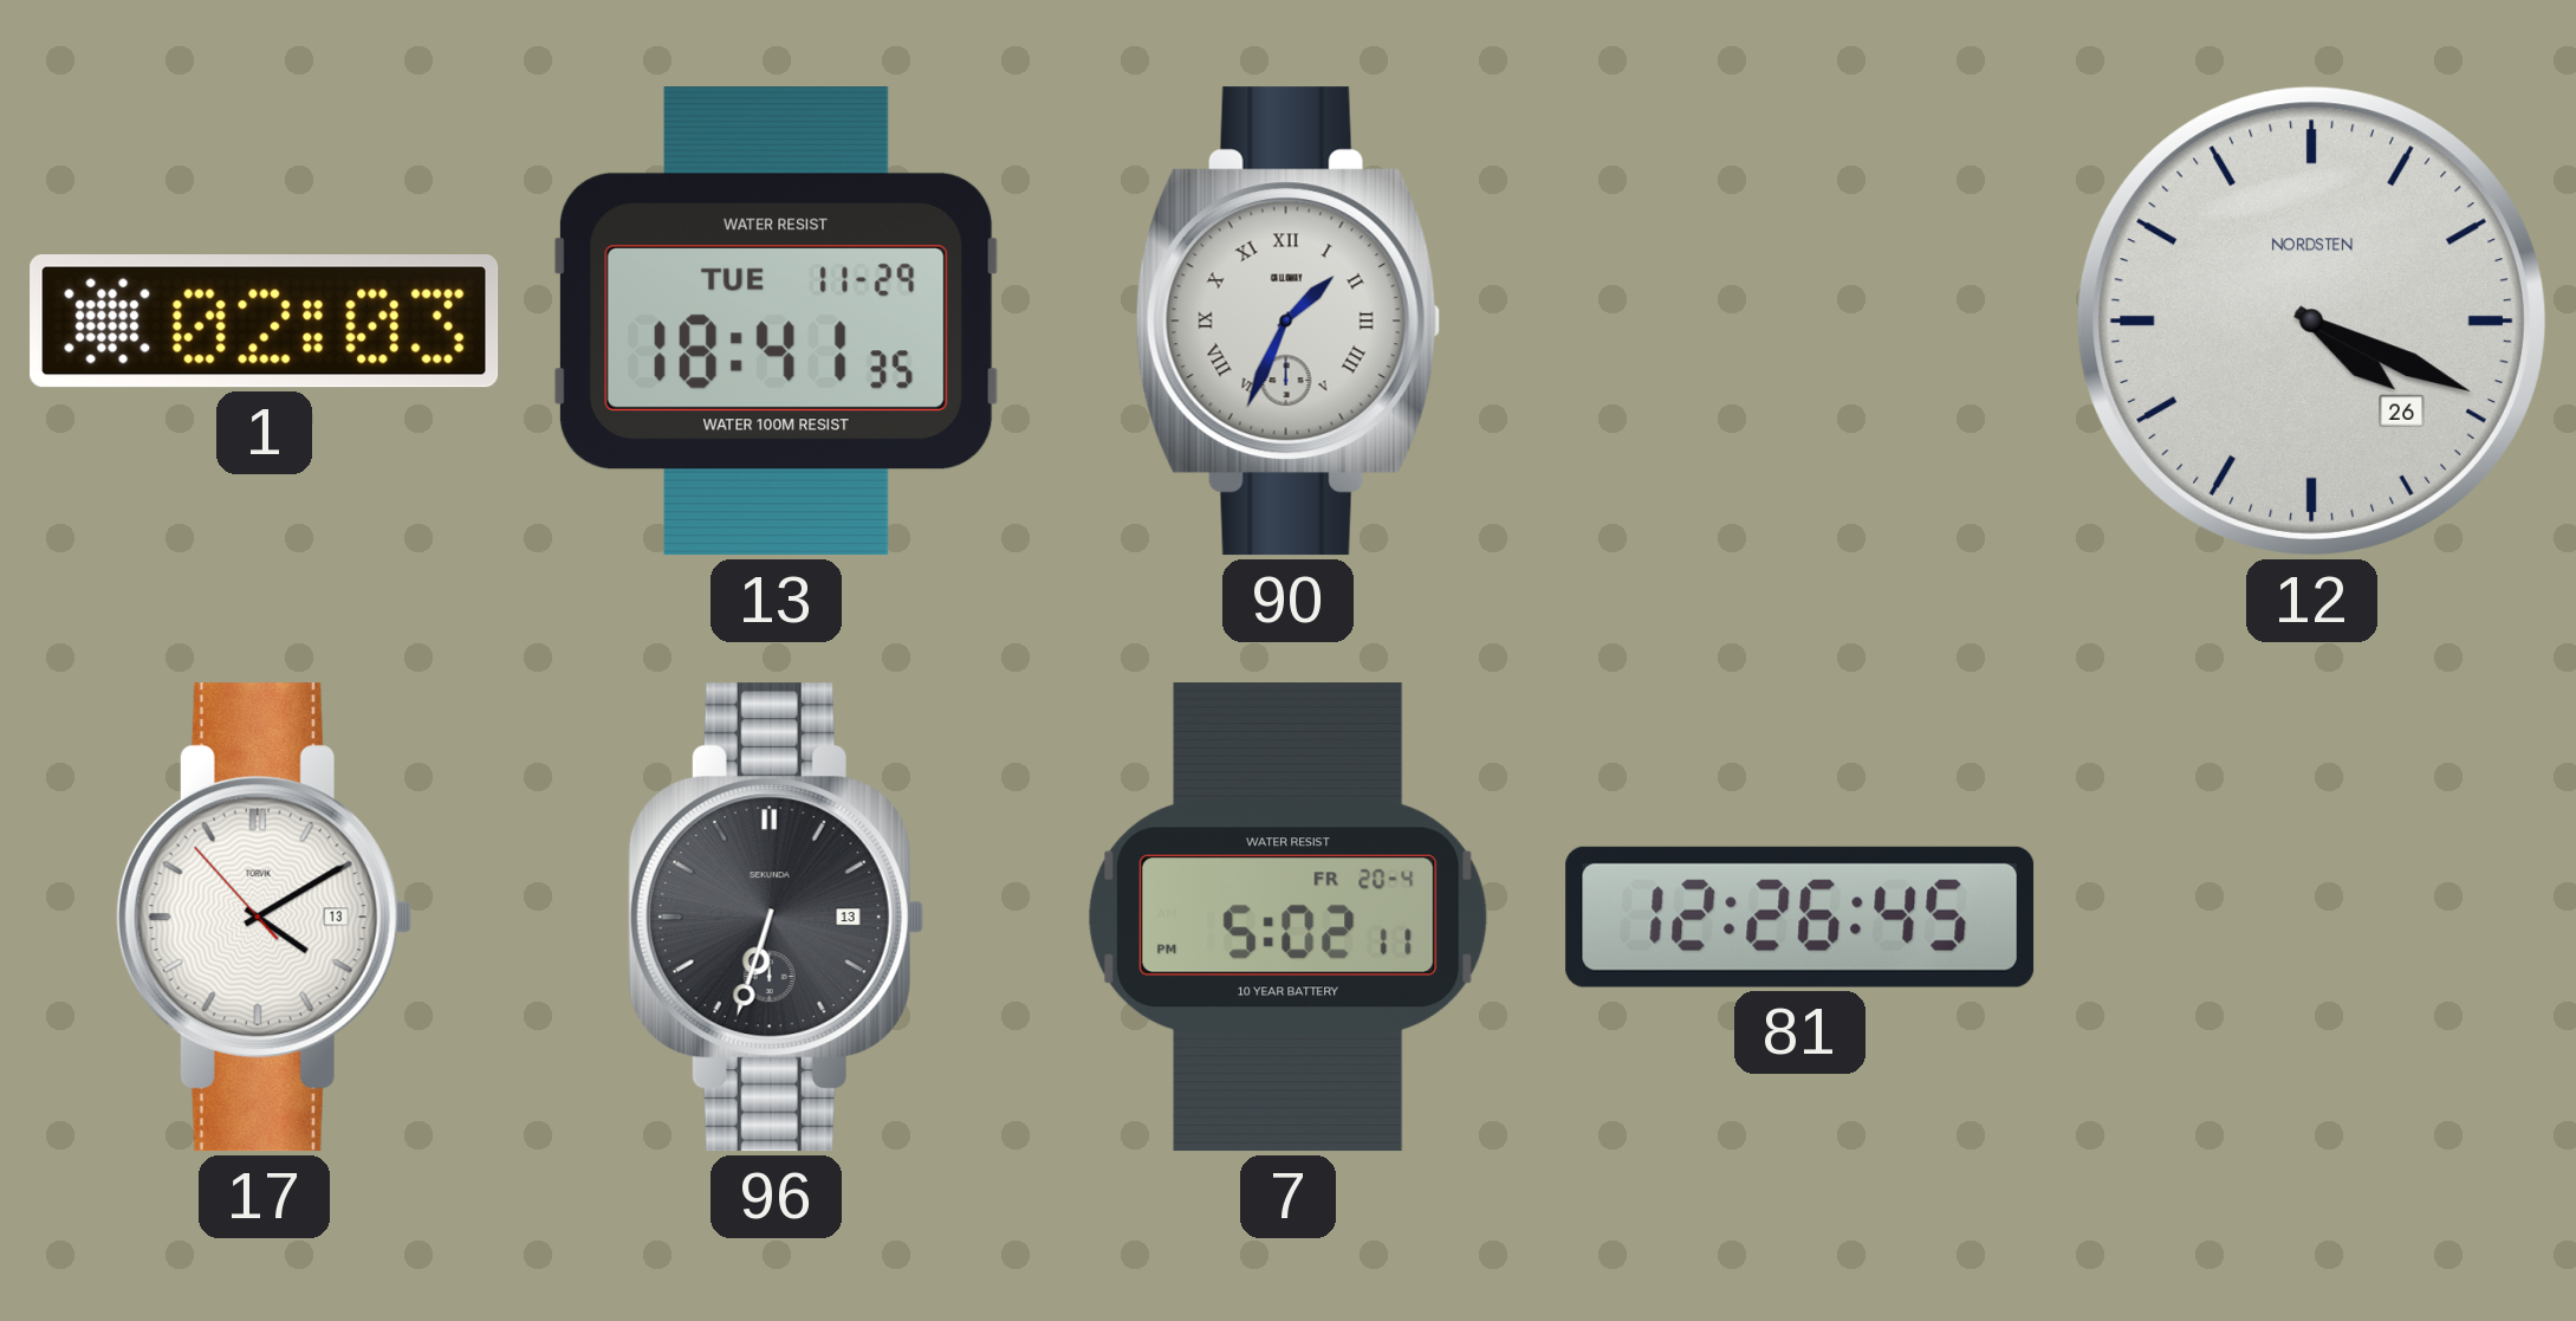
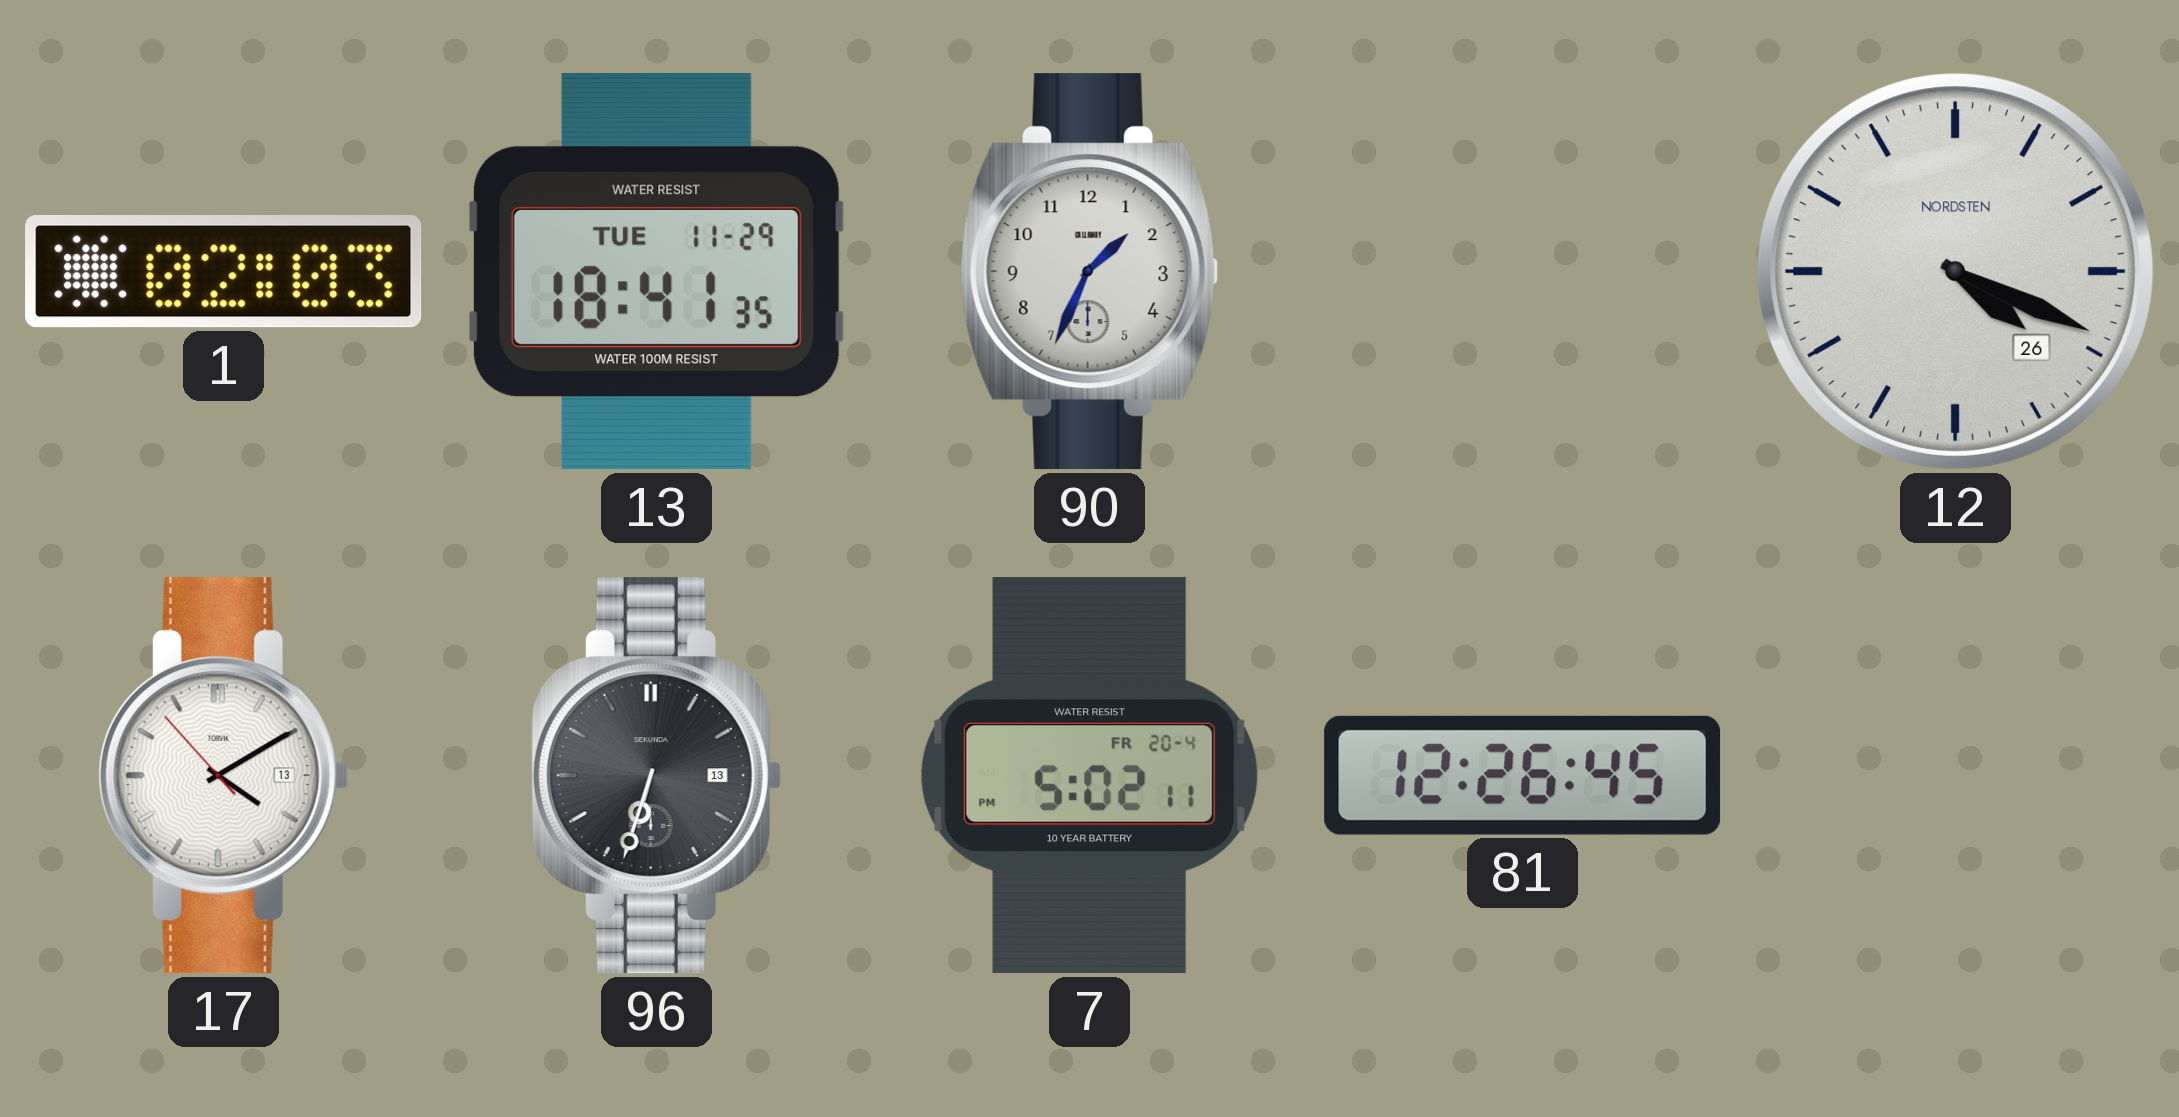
90 numerals: Roman -> Arabic (1089, 272)
